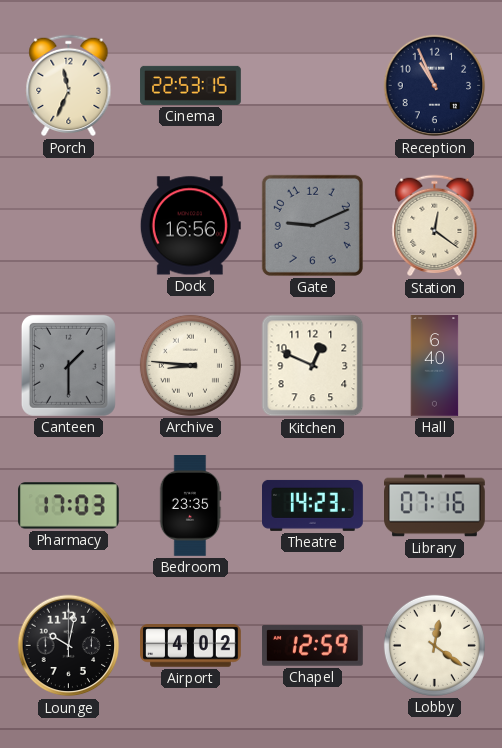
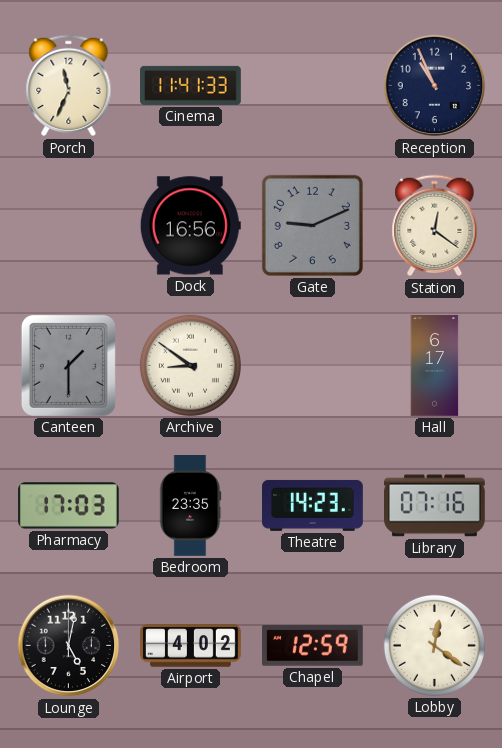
Cinema: 22:53 -> 11:41 (191, 85)
Archive: 8:46 -> 8:51 (190, 365)
Kitchen: 12:49 -> none (313, 366)
Hall: 6:40 -> 6:17 (435, 366)
Lounge: 10:02 -> 5:02 (69, 646)
